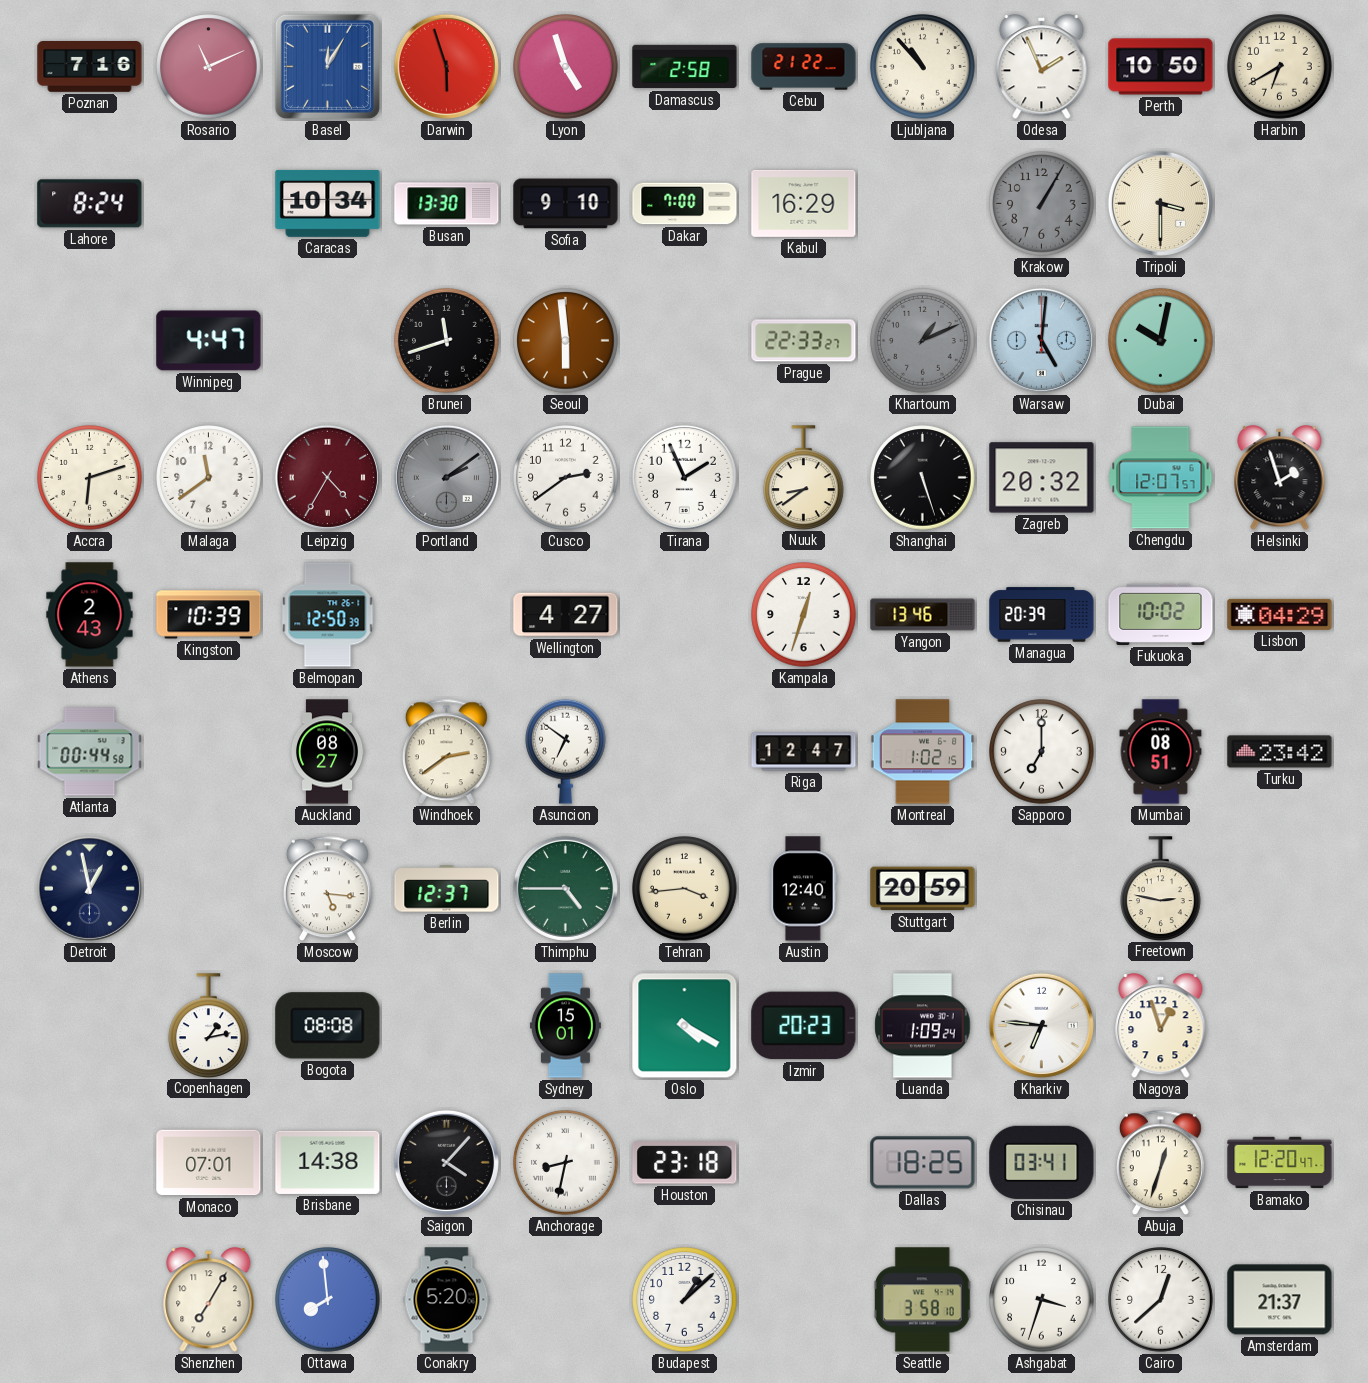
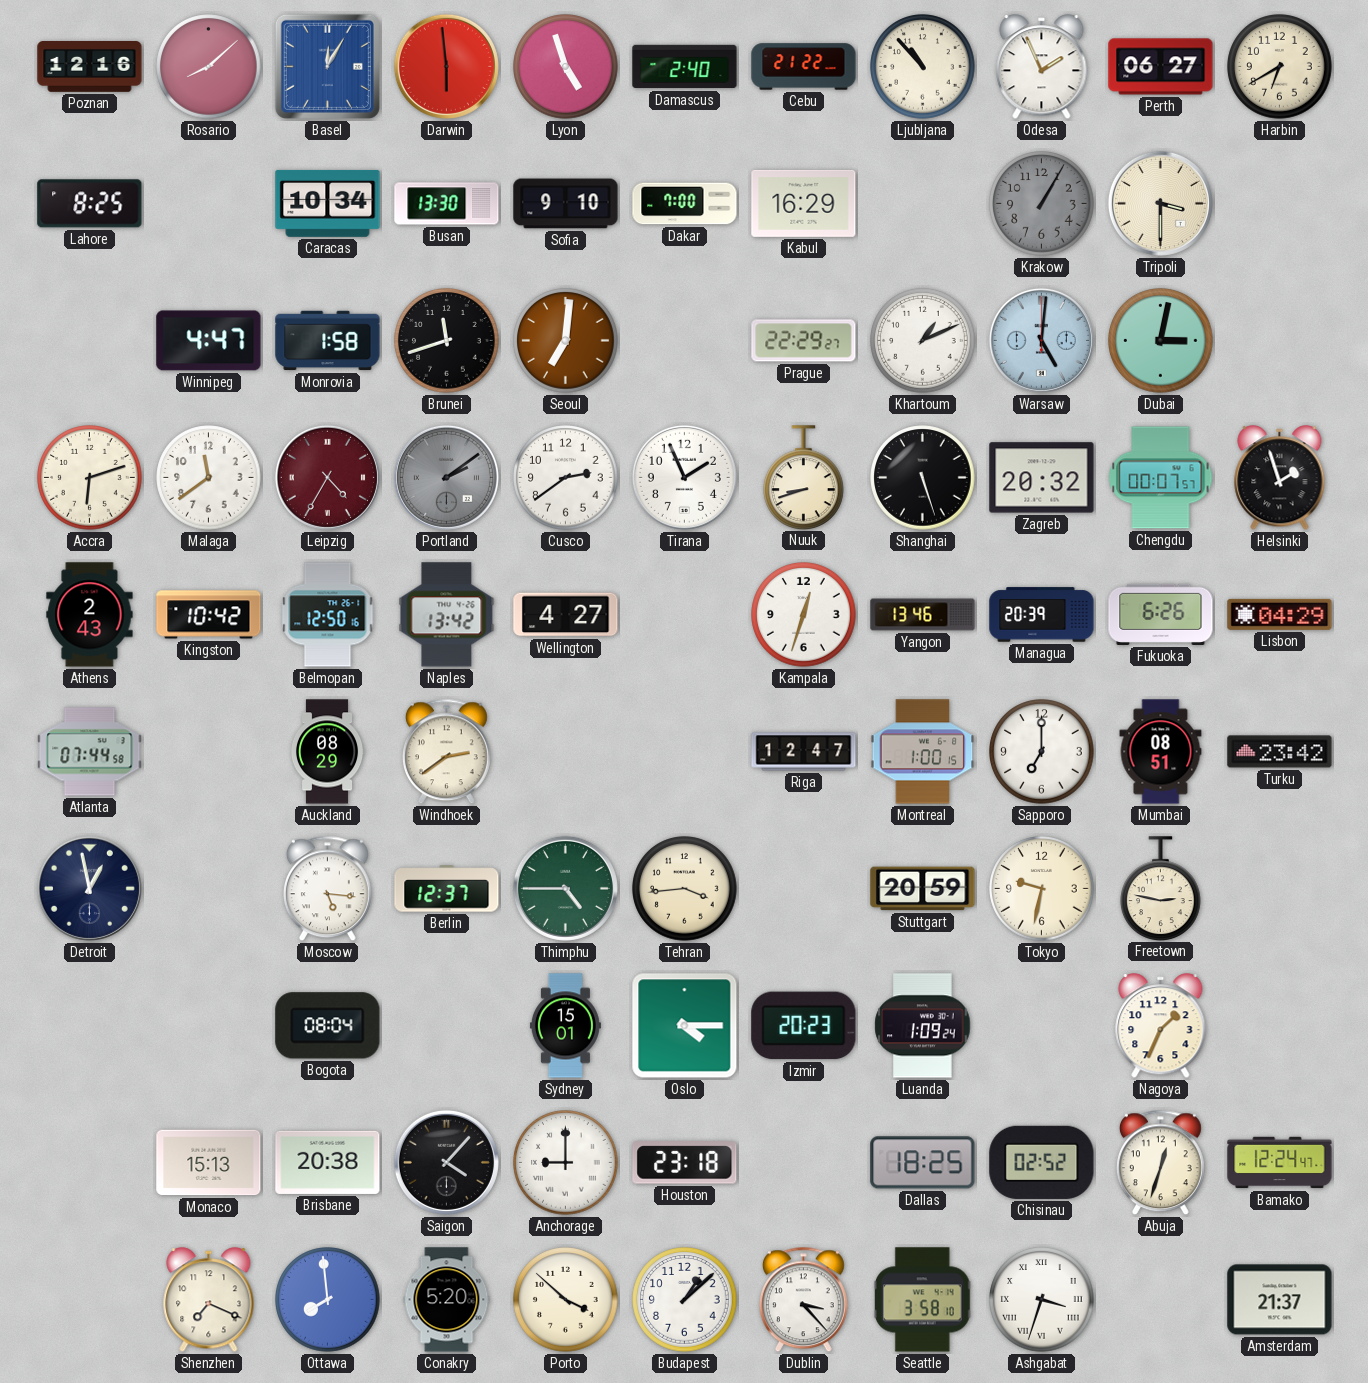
Poznan: 7:16 -> 12:16 (90, 67)
Rosario: 11:11 -> 8:08 (209, 67)
Darwin: 5:57 -> 5:59 (446, 66)
Damascus: 2:58 -> 2:40 (685, 67)
Perth: 10:50 -> 06:27 (1161, 67)
Lahore: 8:24 -> 8:25 (90, 204)
Monrovia: none -> 1:58 (328, 341)
Seoul: 5:59 -> 7:01 (566, 341)
Prague: 22:33 -> 22:29 (804, 341)
Khartoum dial: grey -> white (923, 341)
Dubai: 10:02 -> 3:02 (1161, 341)
Nuuk: 8:39 -> 8:42 (804, 477)
Chengdu: 12:07 -> 00:07 (1161, 478)
Kingston: 10:39 -> 10:42 (209, 615)
Belmopan: 12:50:39 -> 12:50:16 (328, 615)
Naples: none -> 13:42 (447, 615)
Fukuoka: 10:02 -> 6:26 (1161, 614)
Atlanta: 00:44 -> 07:44 (90, 752)
Auckland: 08:27 -> 08:29 (327, 752)
Asuncion: 6:51 -> none (566, 751)
Montreal: 1:02 -> 1:00 (923, 752)
Austin: 12:40 -> none (804, 889)
Tokyo: none -> 9:32 (1042, 889)
Copenhagen: 1:13 -> none (209, 1025)
Bogota: 08:08 -> 08:04 (328, 1026)
Oslo: 4:20 -> 4:15 (685, 1026)
Kharkiv: 6:46 -> none (1041, 1025)
Nagoya: 12:57 -> 1:34 (1161, 1026)
Monaco: 07:01 -> 15:13 (209, 1163)
Brisbane: 14:38 -> 20:38 (328, 1162)
Anchorage: 8:32 -> 9:00 (566, 1163)
Chisinau: 03:41 -> 02:52 (1042, 1162)
Bamako: 12:20 -> 12:24 (1280, 1163)
Shenzhen: 7:05 -> 7:19 (209, 1300)
Porto: none -> 3:52 (566, 1300)
Dublin: none -> 3:23 (803, 1300)
Ashgabat numerals: Arabic -> Roman (1042, 1300)
Cairo: 12:38 -> none (1161, 1300)
